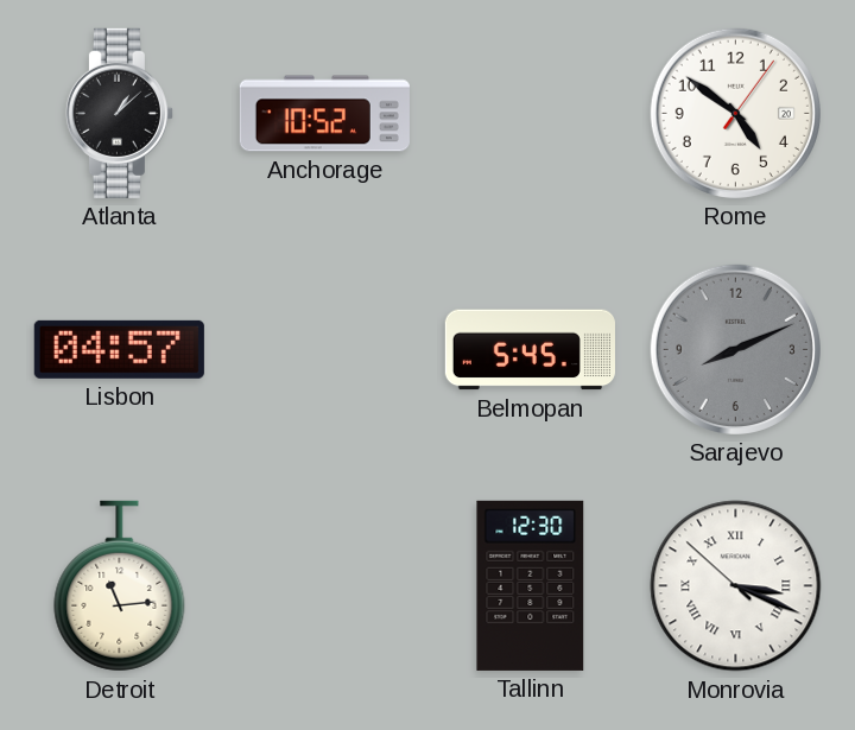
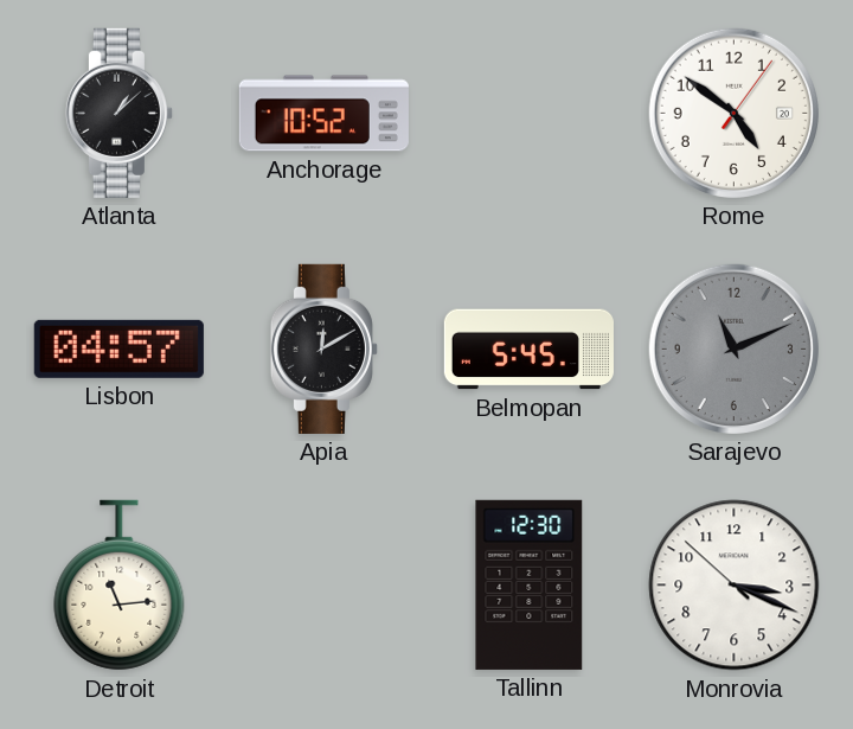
Apia: none -> 12:10 (323, 348)
Sarajevo: 8:11 -> 11:11 (733, 348)
Monrovia numerals: Roman -> Arabic (735, 586)
